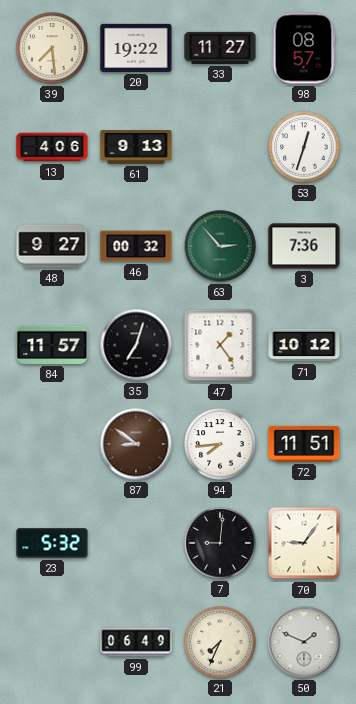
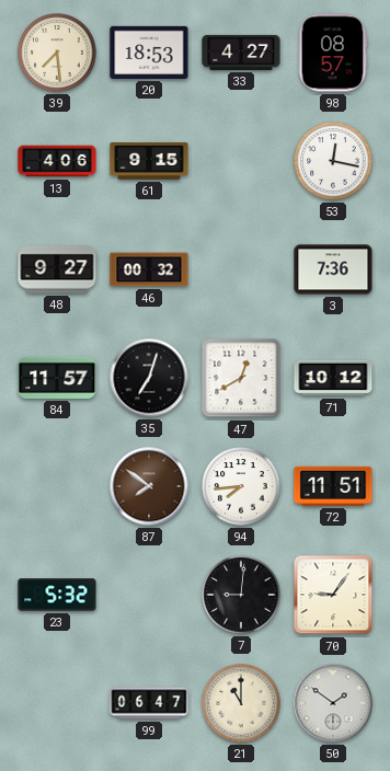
20: 19:22 -> 18:53 (149, 53)
33: 11:27 -> 4:27 (241, 53)
61: 9:13 -> 9:15 (149, 162)
53: 12:33 -> 12:17 (333, 161)
63: 2:53 -> none (220, 246)
47: 1:24 -> 12:40 (241, 378)
87: 8:51 -> 7:51 (149, 486)
99: 06:49 -> 06:47 (149, 703)
21: 7:34 -> 11:00 (241, 703)
50: 1:49 -> 1:51 (333, 703)
